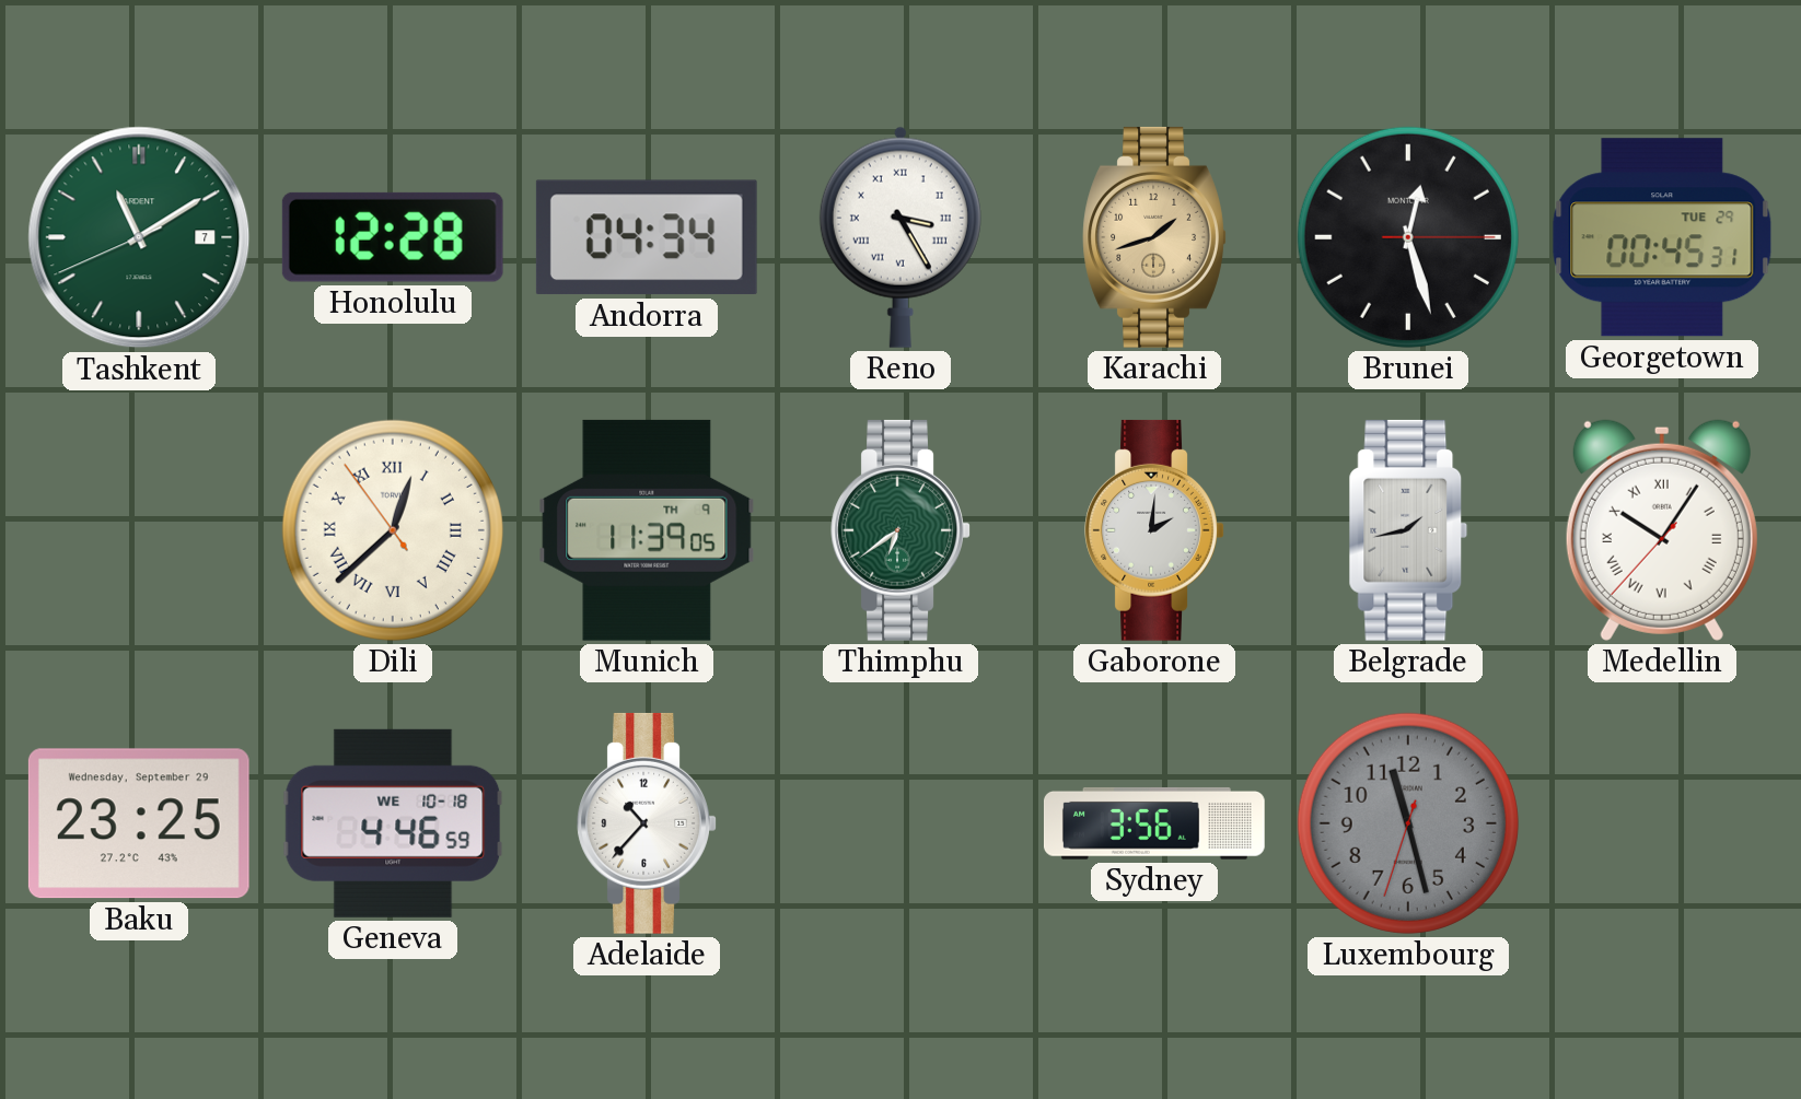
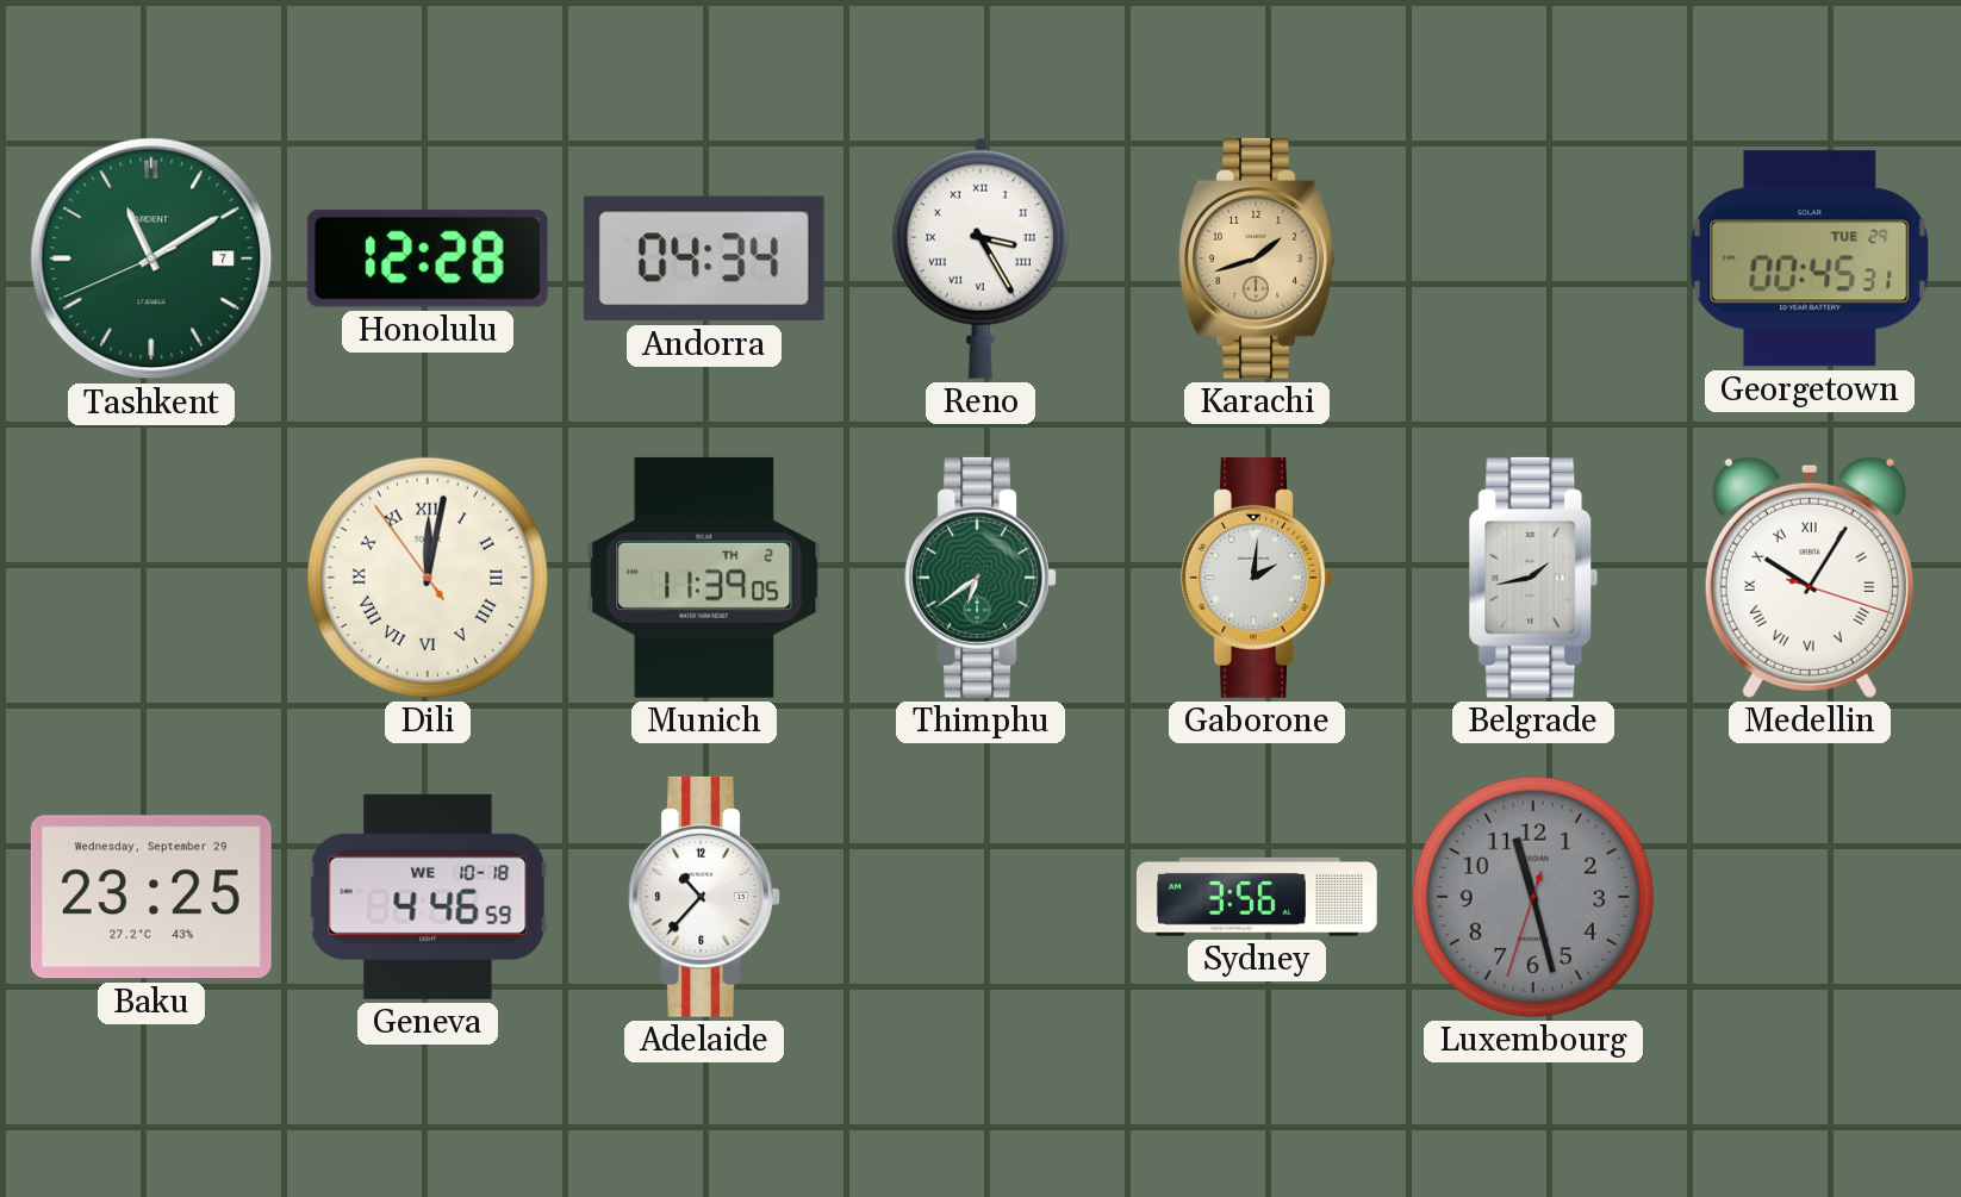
Brunei: 12:27 -> none (1408, 237)
Dili: 12:37 -> 12:01 (428, 578)
Munich date: TH 9 -> TH 2 (704, 578)
Medellin: 10:05:37 -> 10:05:18 (1810, 578)
